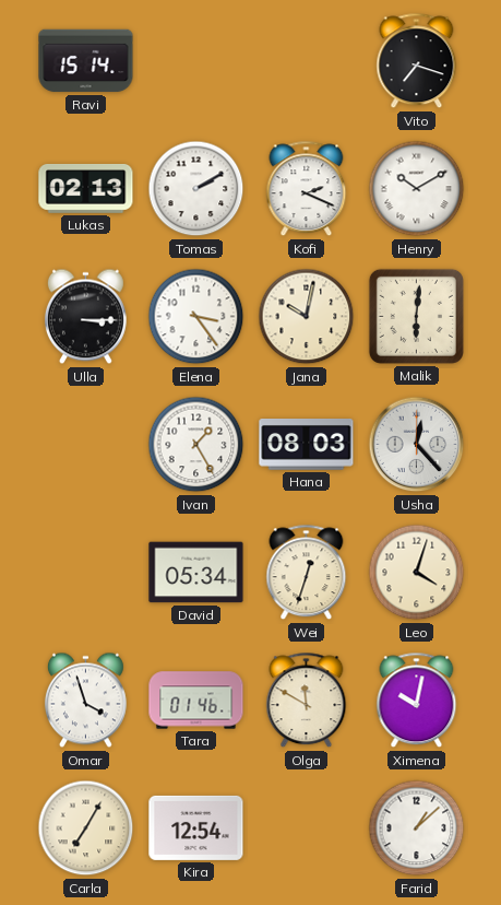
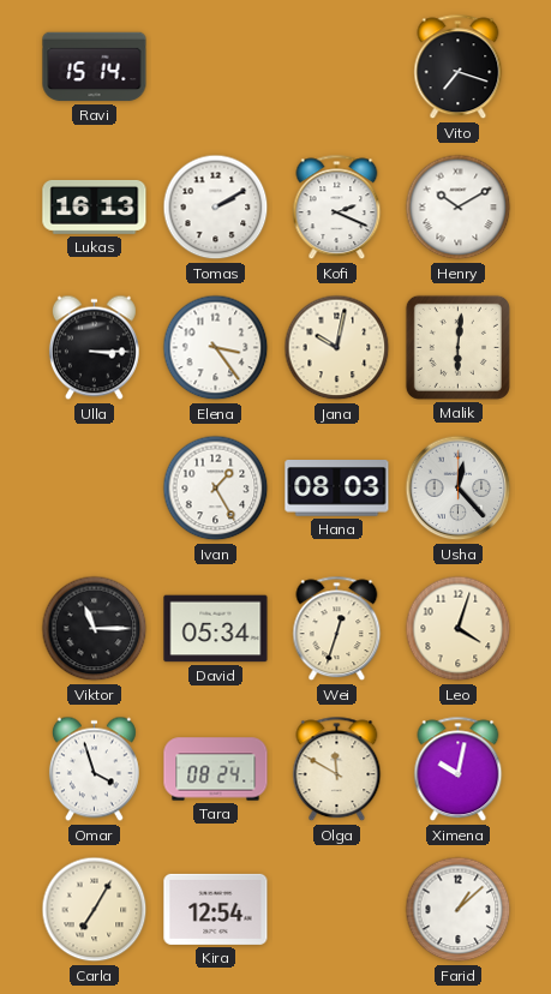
Lukas: 02:13 -> 16:13 (95, 208)
Viktor: none -> 11:15 (95, 629)
Tara: 01:46 -> 08:24 (216, 770)
